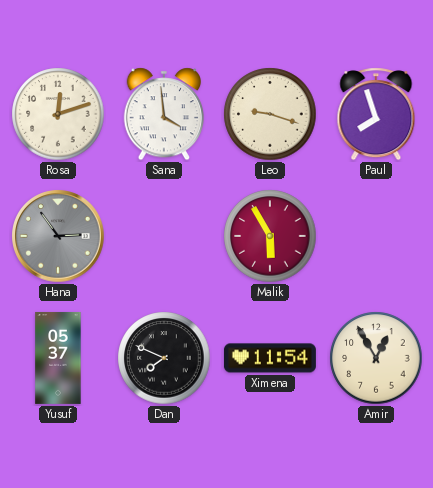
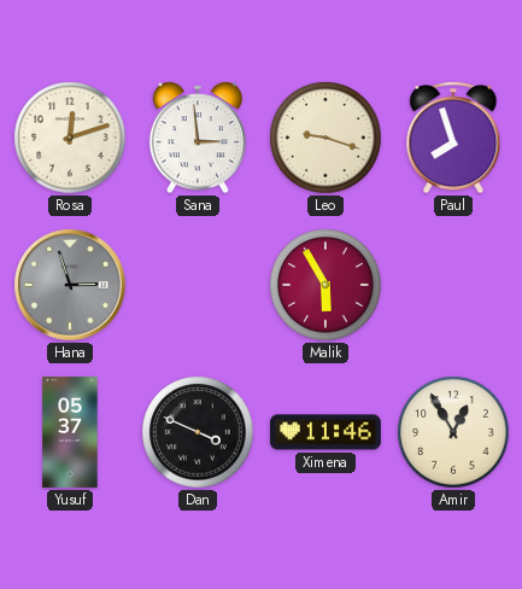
Sana: 3:59 -> 2:59 (197, 138)
Hana: 2:54 -> 2:57 (70, 285)
Dan: 7:49 -> 3:49 (198, 432)
Ximena: 11:54 -> 11:46 (325, 432)
